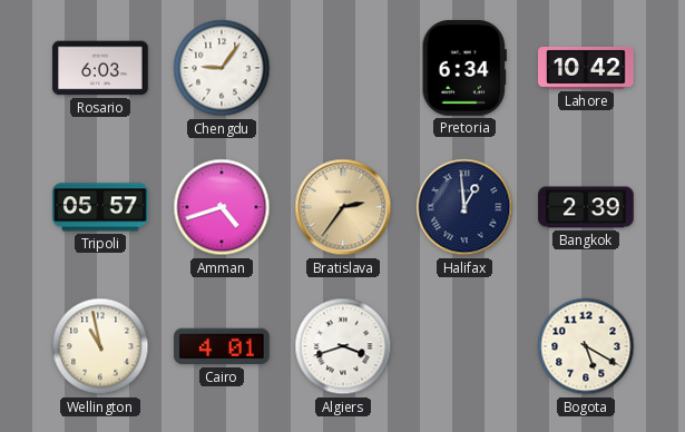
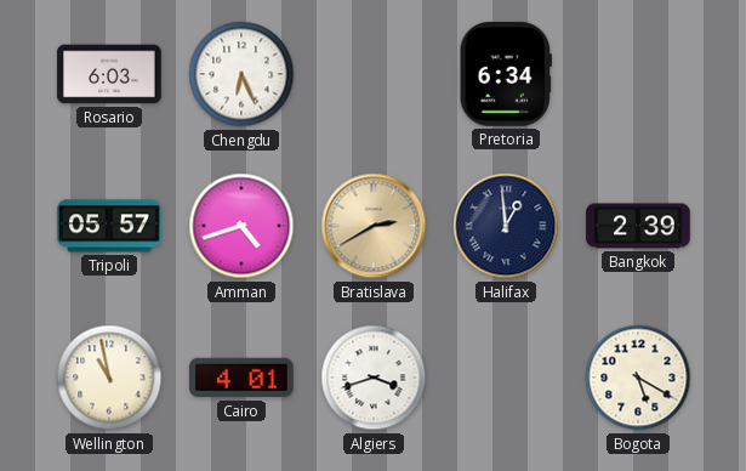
Chengdu: 9:06 -> 6:26 (241, 74)
Lahore: 10:42 -> none (586, 68)
Bratislava: 2:36 -> 2:40 (374, 226)
